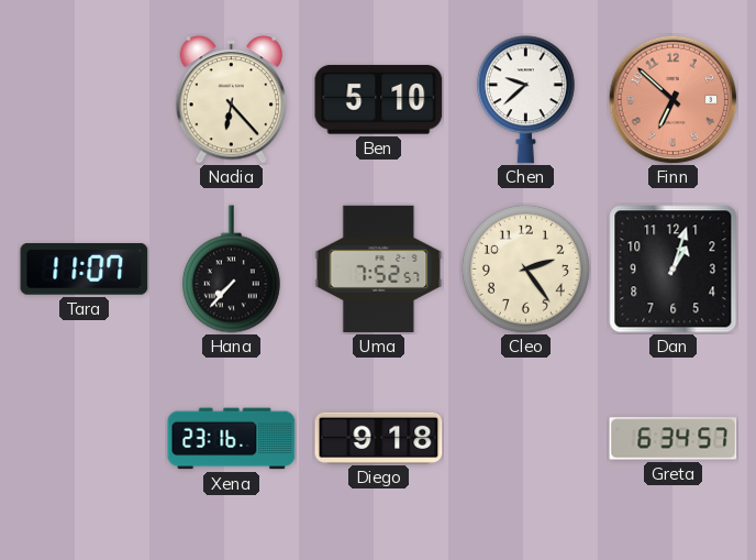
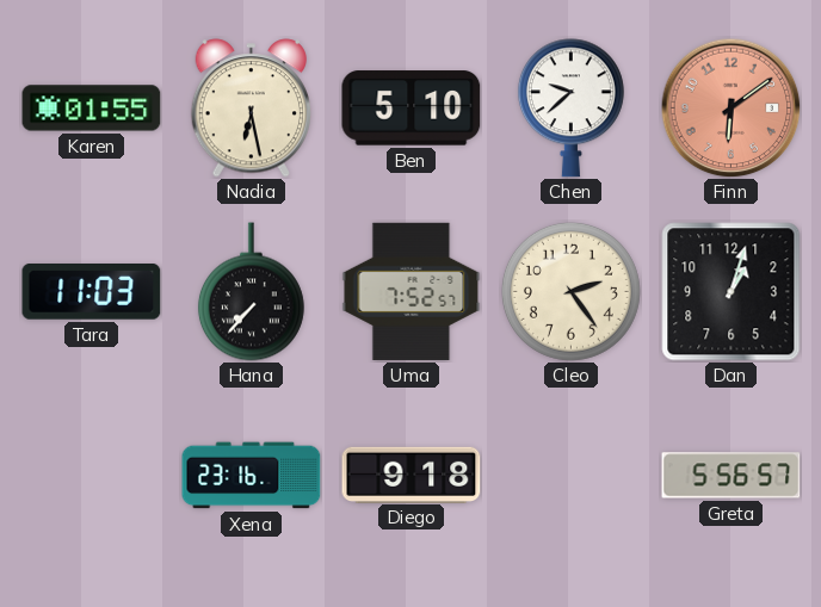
Karen: none -> 01:55 (92, 109)
Nadia: 6:23 -> 6:28 (251, 109)
Finn: 6:52 -> 6:09 (730, 107)
Tara: 11:07 -> 11:03 (92, 292)
Greta: 6:34 -> 5:56 (732, 476)
